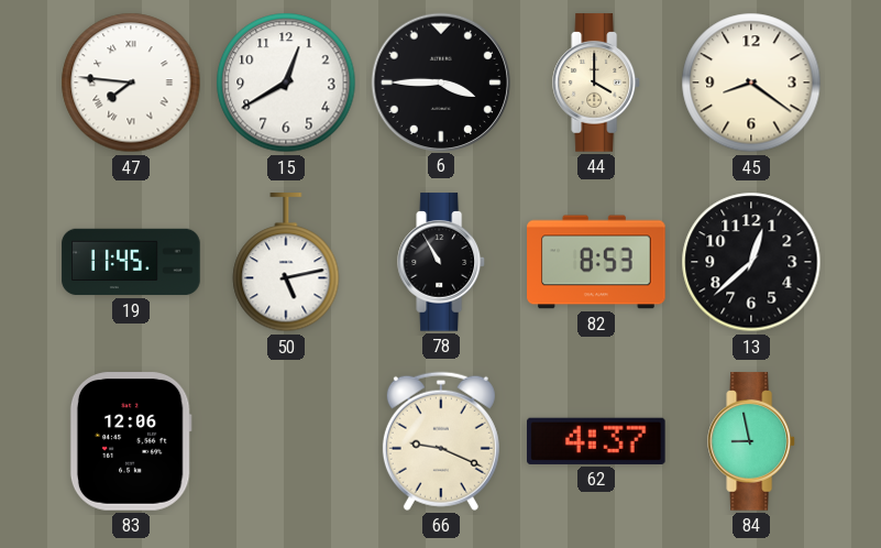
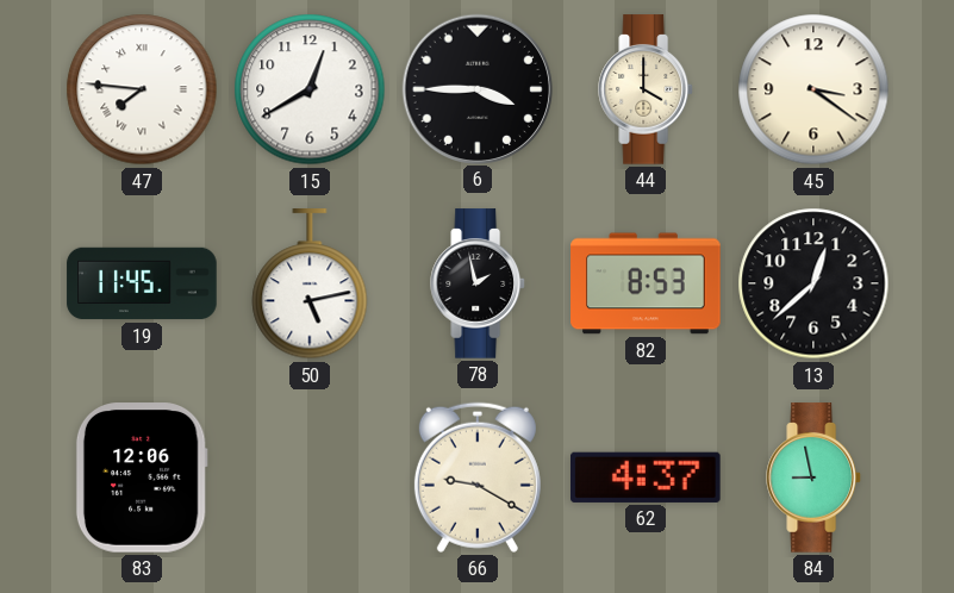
45: 8:21 -> 3:21 (813, 89)
78: 10:55 -> 1:58 (479, 283)
66: 9:19 -> 9:20 (478, 477)
